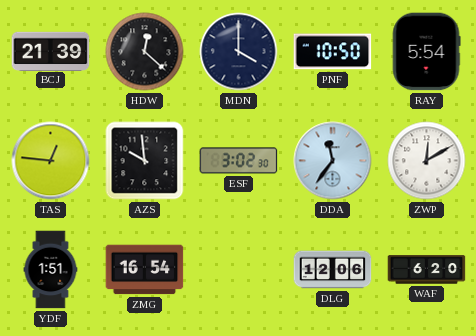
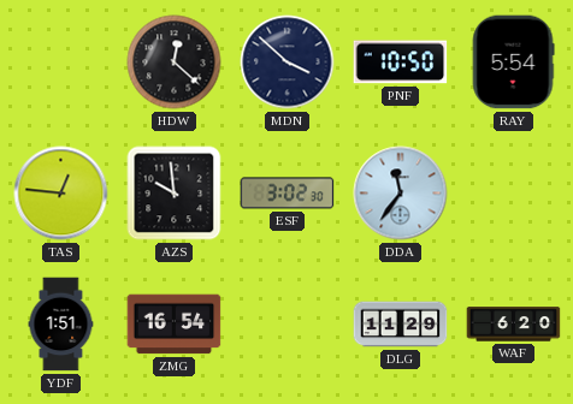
BCJ: 21:39 -> none (51, 51)
MDN: 4:00 -> 3:52 (288, 63)
ZWP: 12:10 -> none (427, 161)
DLG: 12:06 -> 11:29 (401, 325)
